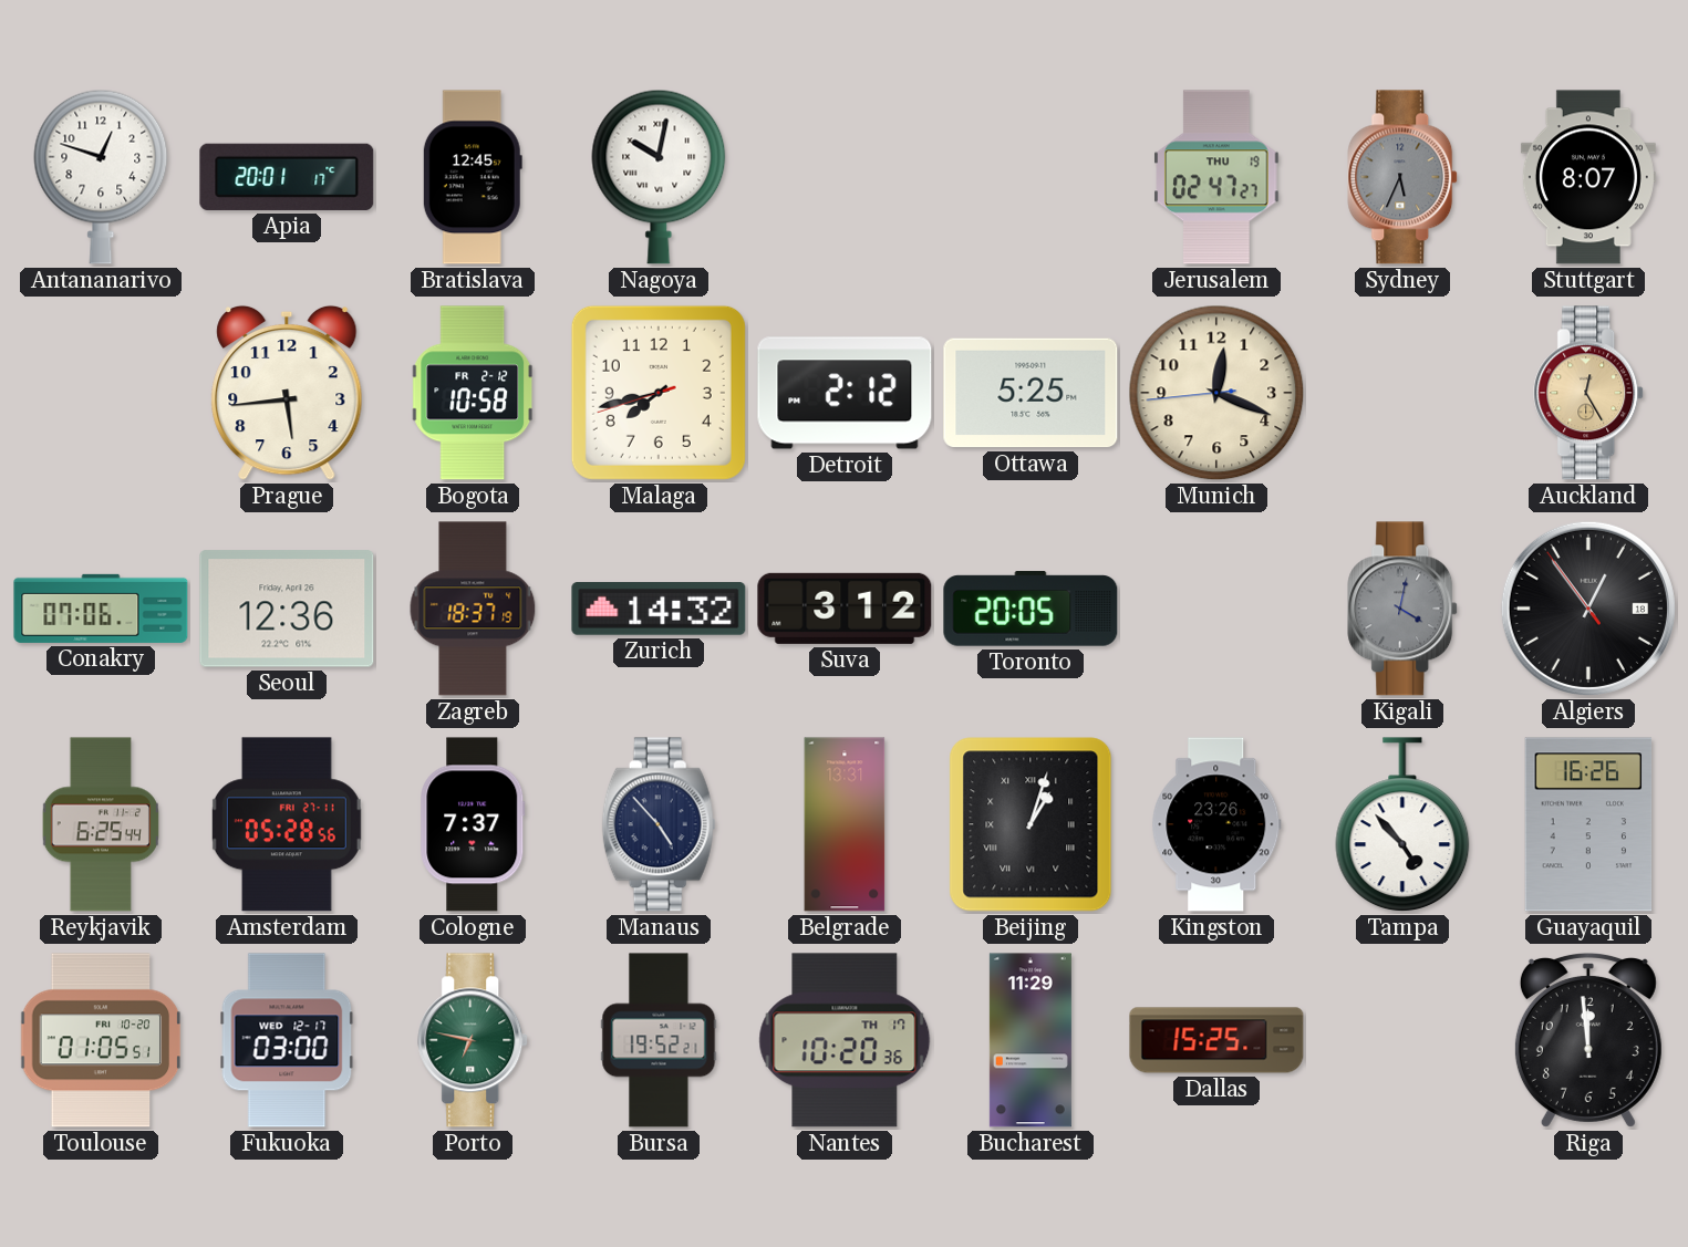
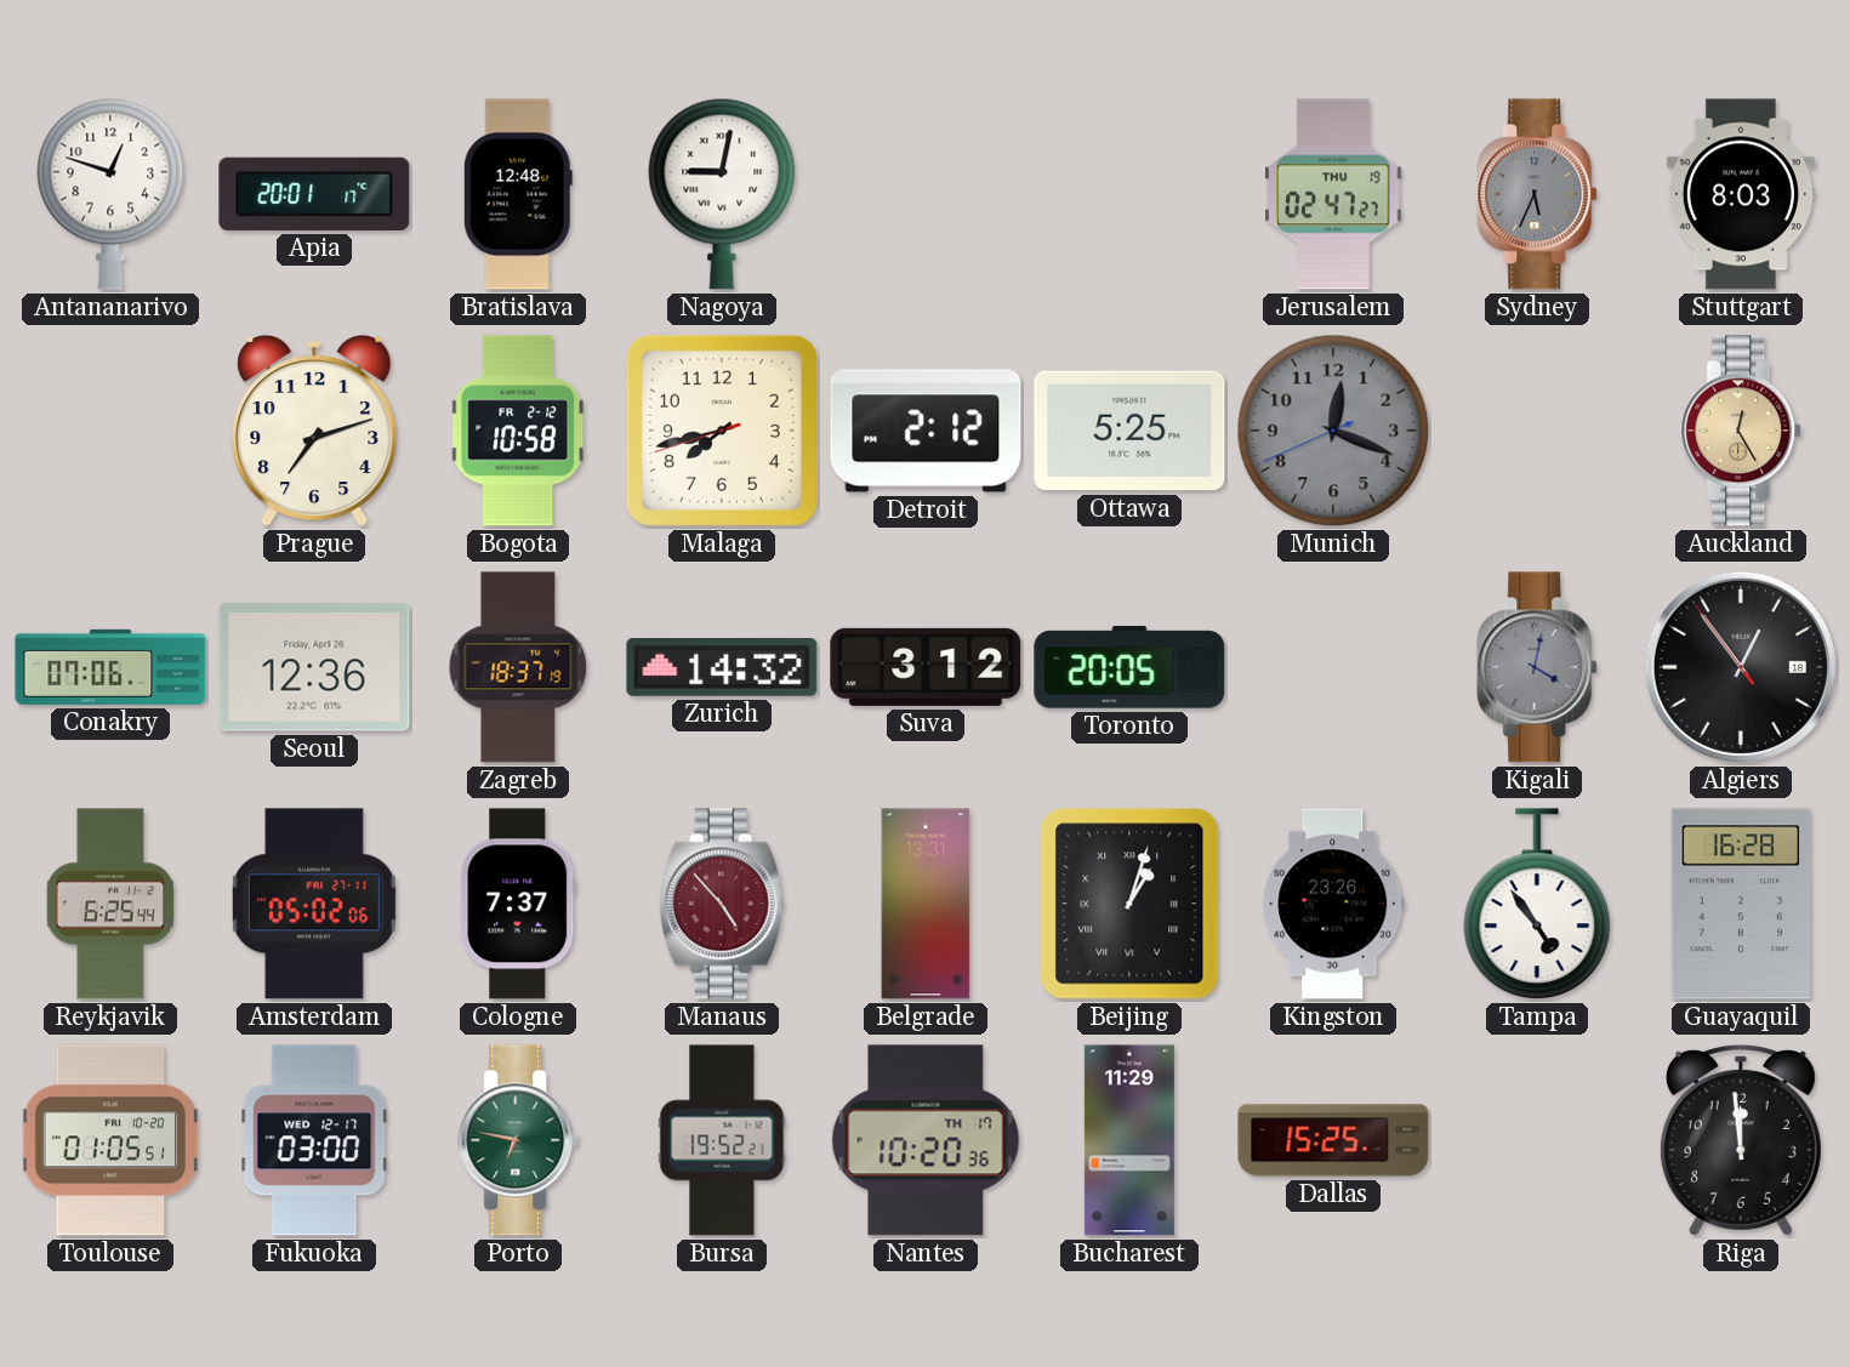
Bratislava: 12:45 -> 12:48 (518, 194)
Nagoya: 10:02 -> 9:02 (722, 194)
Stuttgart: 8:07 -> 8:03 (1741, 194)
Prague: 5:44 -> 7:12 (314, 431)
Munich: 12:18:44 -> 12:18:41 (1333, 431)
Munich dial: cream -> grey (1333, 431)
Amsterdam: 05:28 -> 05:02 (314, 904)
Manaus dial: navy -> burgundy (722, 904)
Tampa: 4:53 -> 4:54 (1537, 905)
Guayaquil: 16:26 -> 16:28 (1741, 904)
